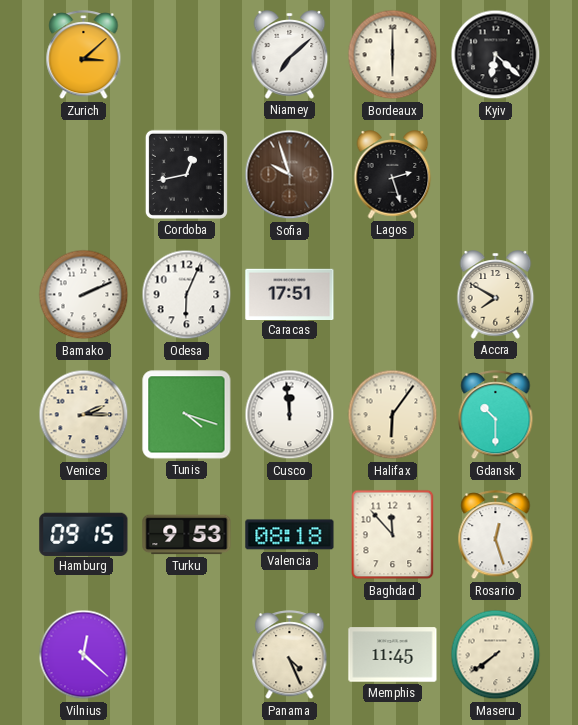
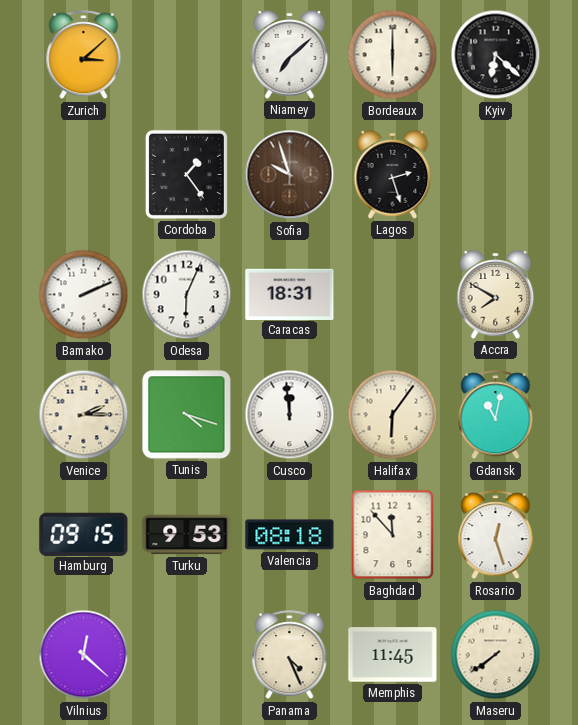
Cordoba: 12:43 -> 1:24 (186, 174)
Caracas: 17:51 -> 18:31 (290, 294)
Gdansk: 10:30 -> 11:02 (496, 415)
